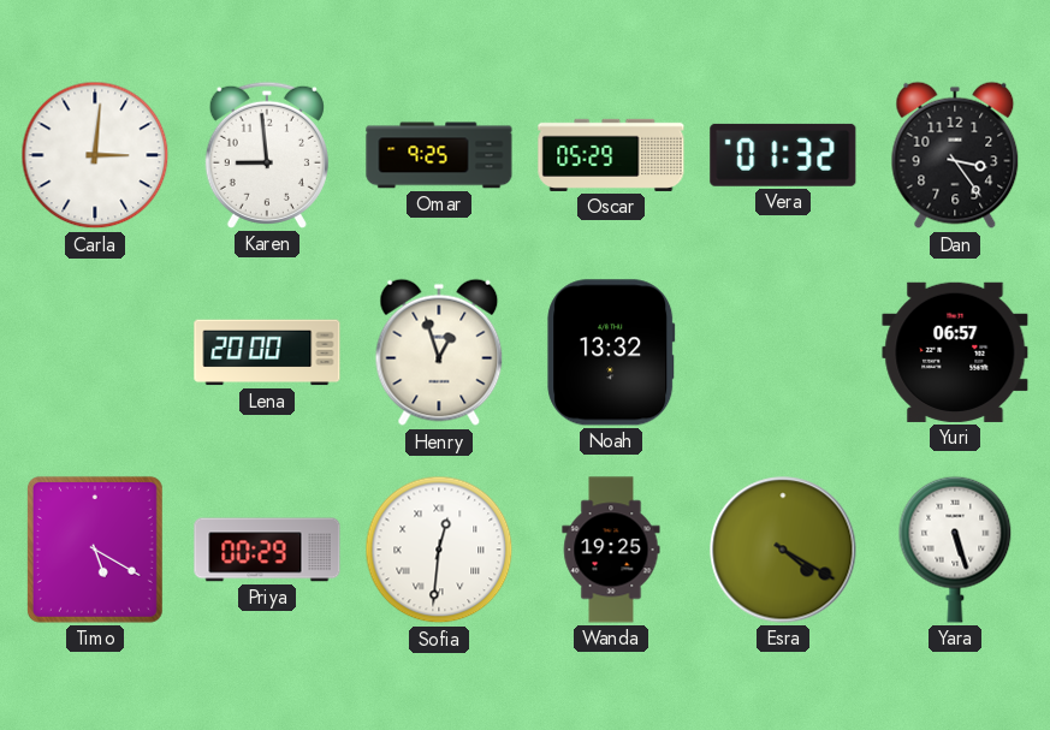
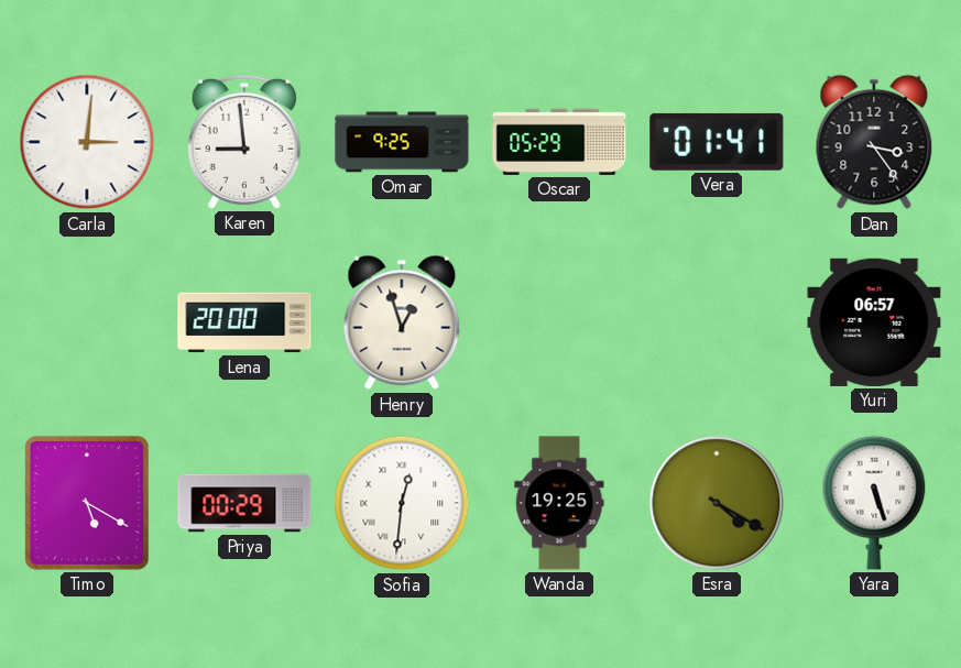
Vera: 01:32 -> 01:41 (717, 142)
Noah: 13:32 -> none (611, 352)
